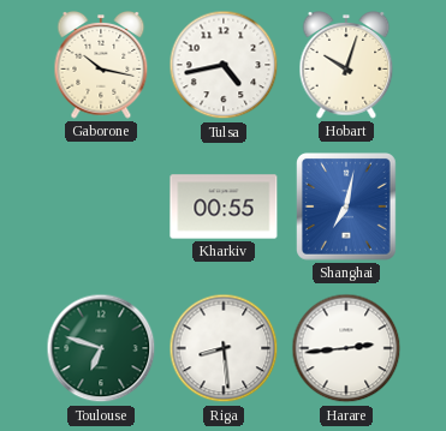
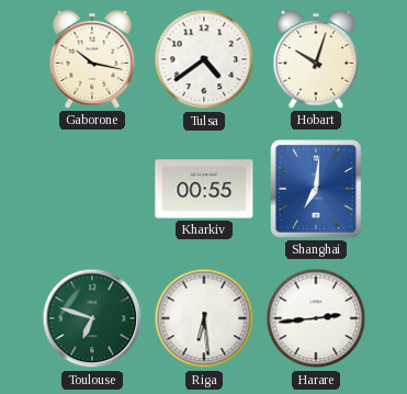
Tulsa: 4:43 -> 4:39 (204, 59)
Shanghai: 7:02 -> 7:01 (317, 190)
Riga: 8:29 -> 6:29 (204, 318)
